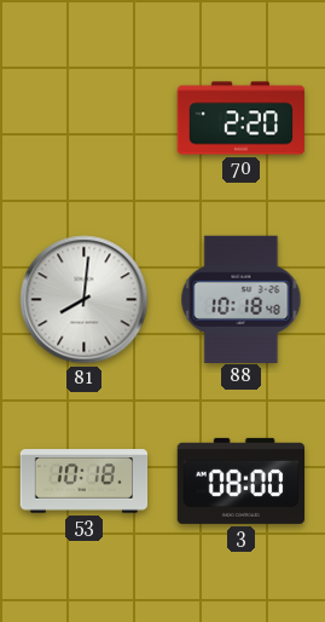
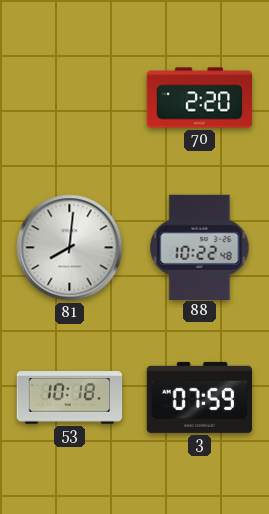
88: 10:18 -> 10:22 (200, 247)
3: 08:00 -> 07:59 (200, 397)
